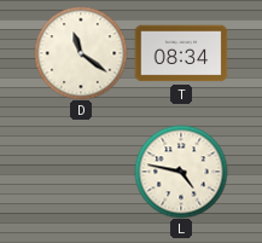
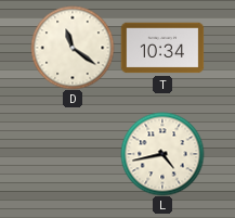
T: 08:34 -> 10:34 (162, 48)
L: 4:47 -> 4:43 (162, 154)
